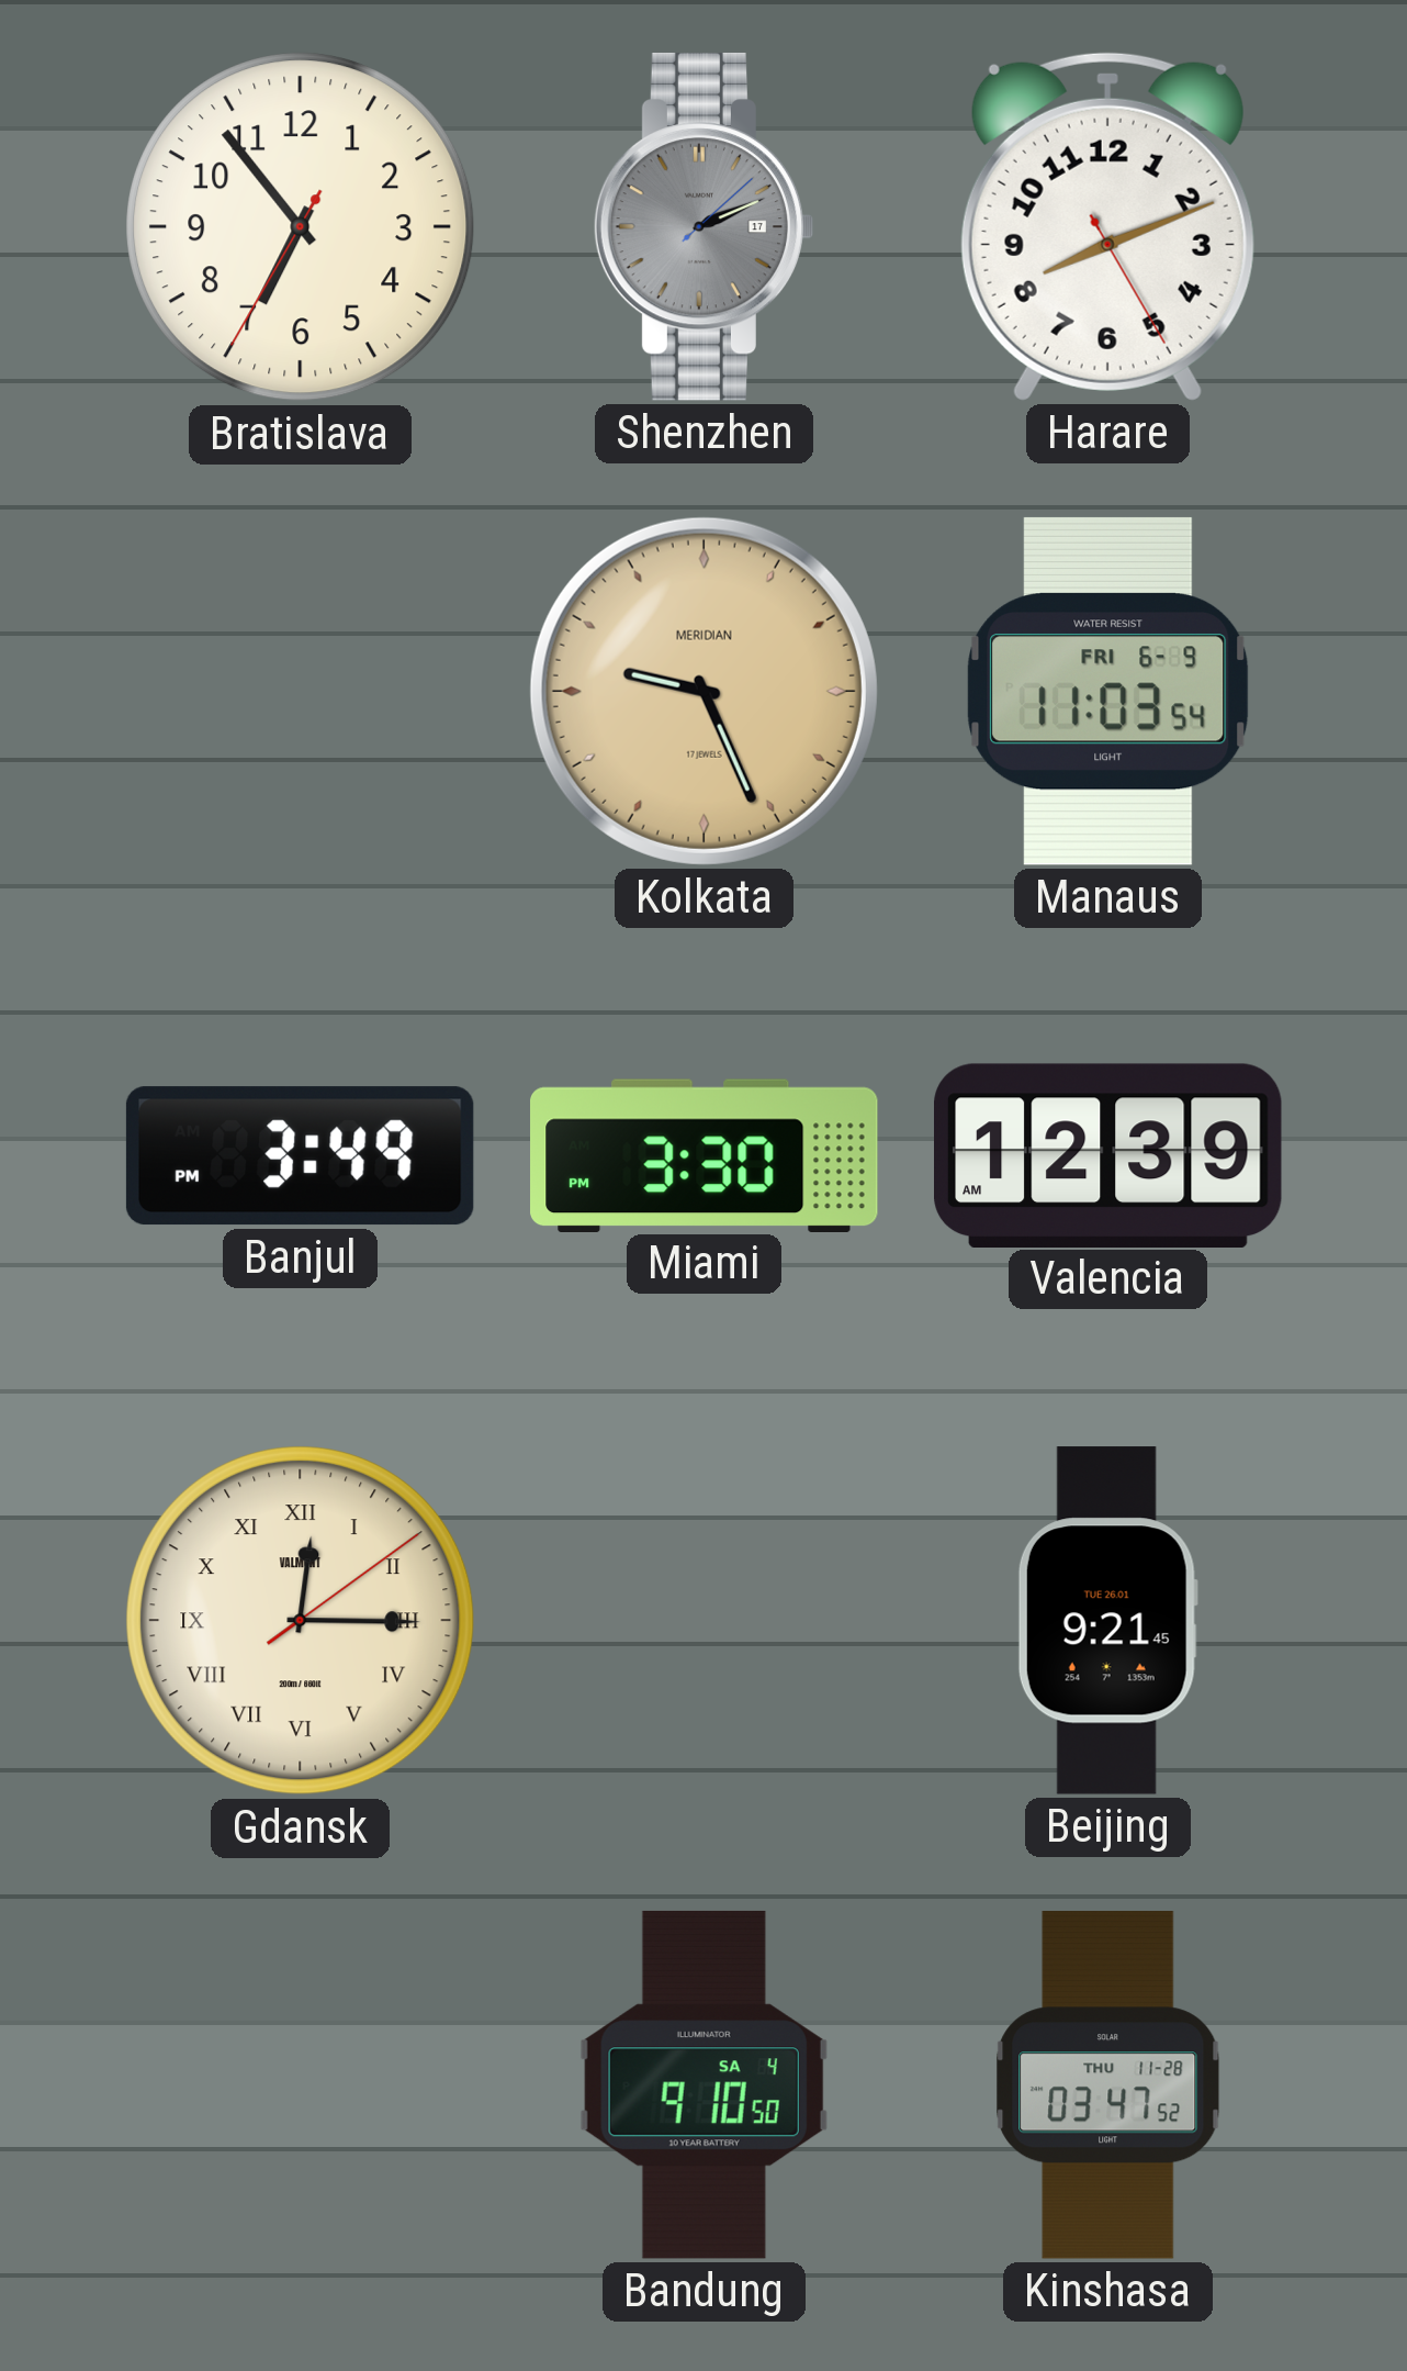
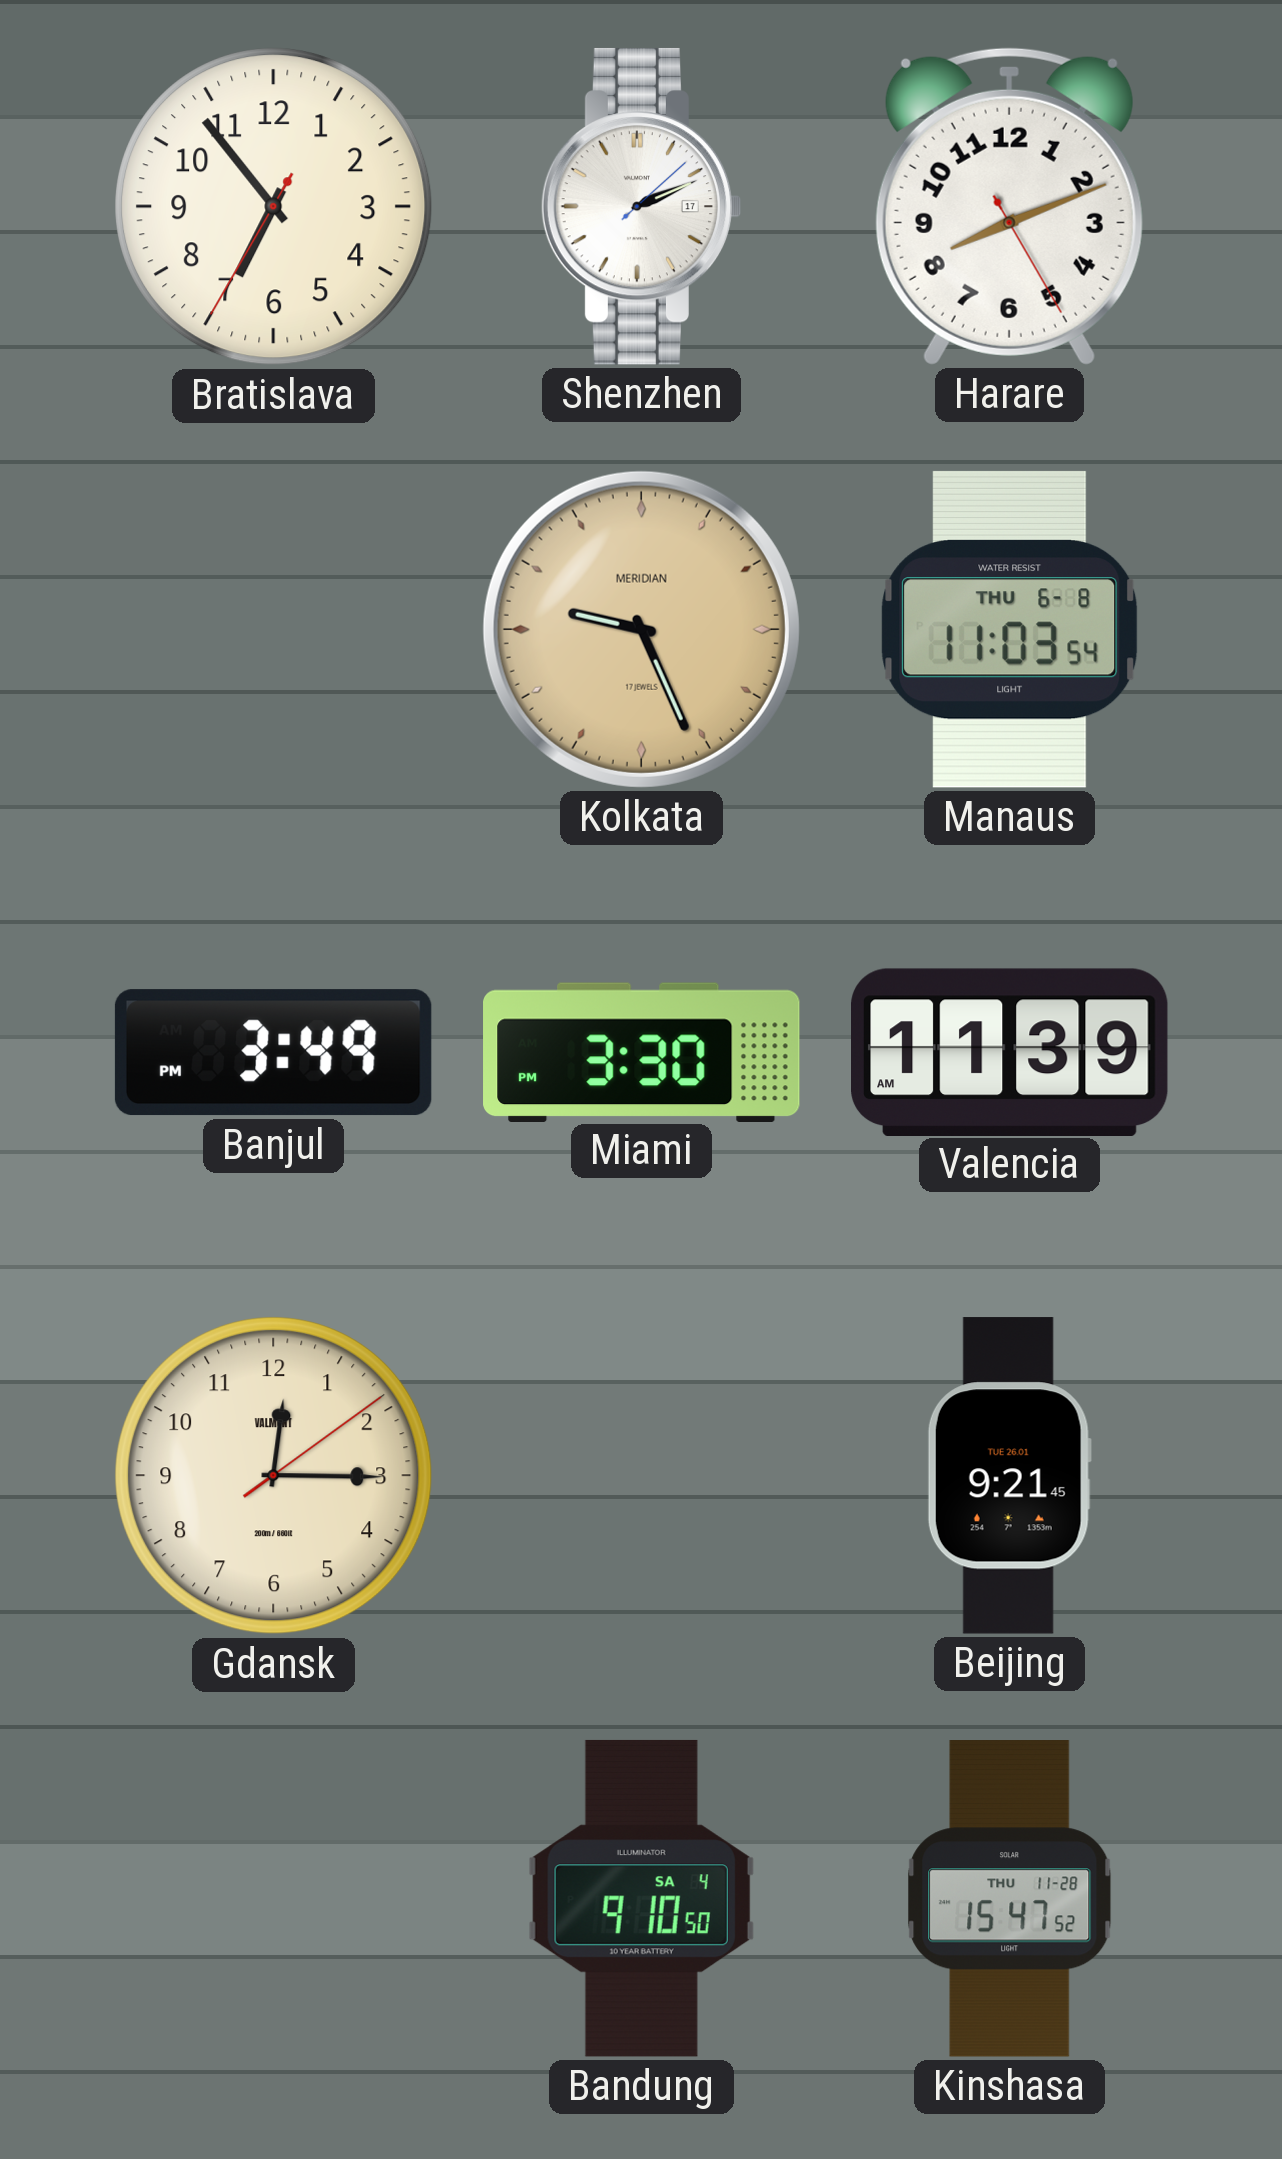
Shenzhen dial: grey -> white (640, 206)
Manaus date: FRI 6-9 -> THU 6-8 (1010, 629)
Valencia: 12:39 -> 11:39 (1010, 1052)
Gdansk numerals: Roman -> Arabic (274, 1476)
Kinshasa: 03:47 -> 15:47 (1010, 1899)
